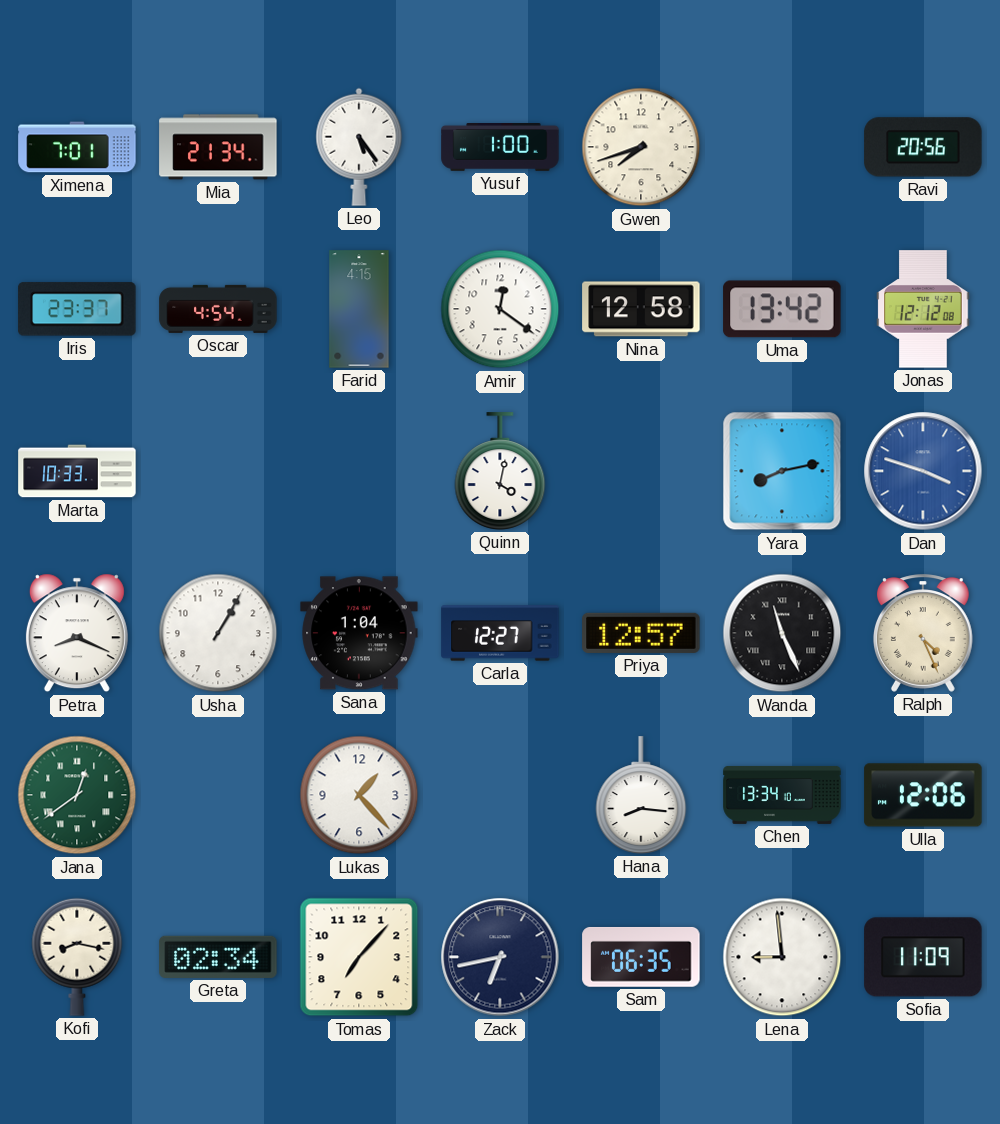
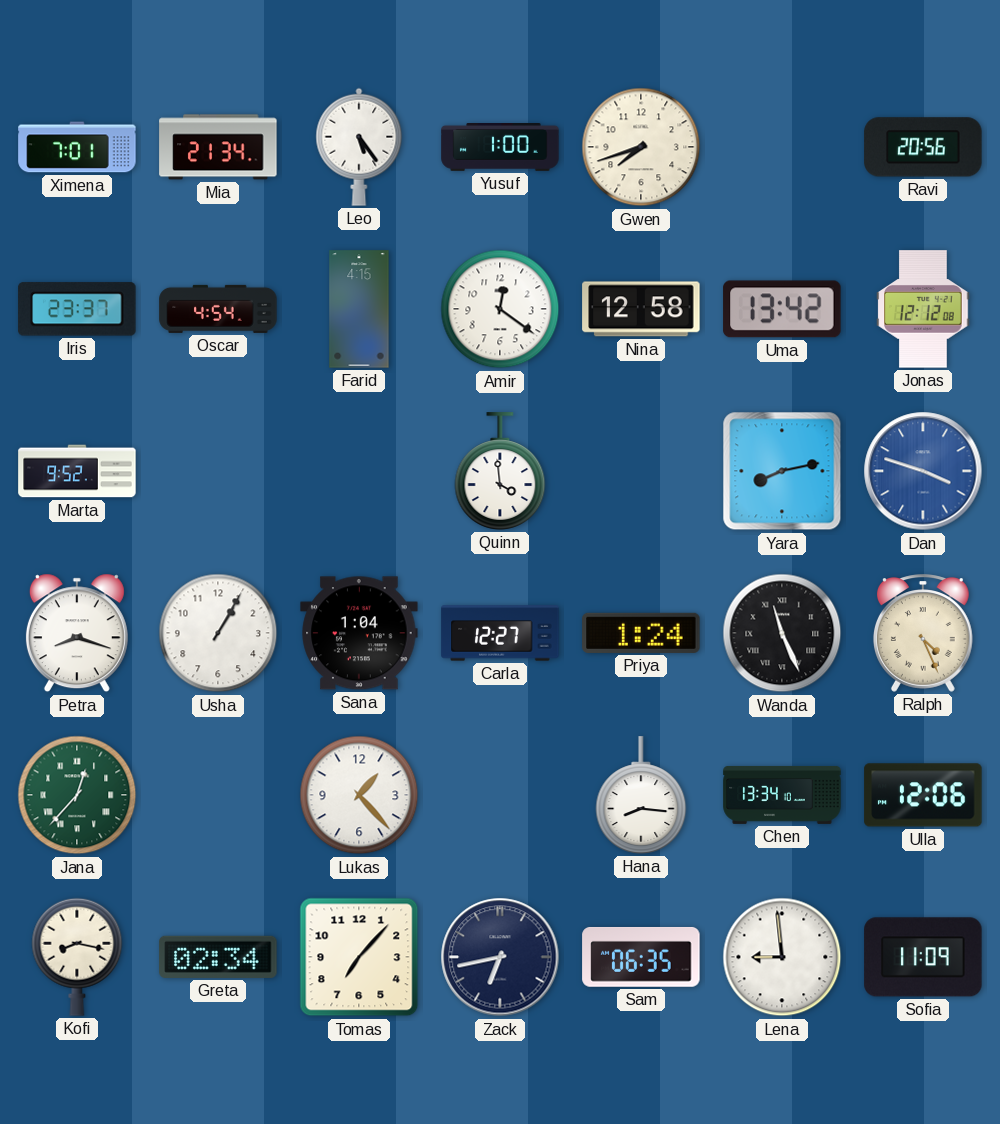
Marta: 10:33 -> 9:52 (77, 471)
Quinn: 4:02 -> 3:59 (500, 471)
Petra: 8:19 -> 8:18 (77, 633)
Priya: 12:57 -> 1:24 (641, 633)
Jana: 12:39 -> 12:37 (77, 795)
